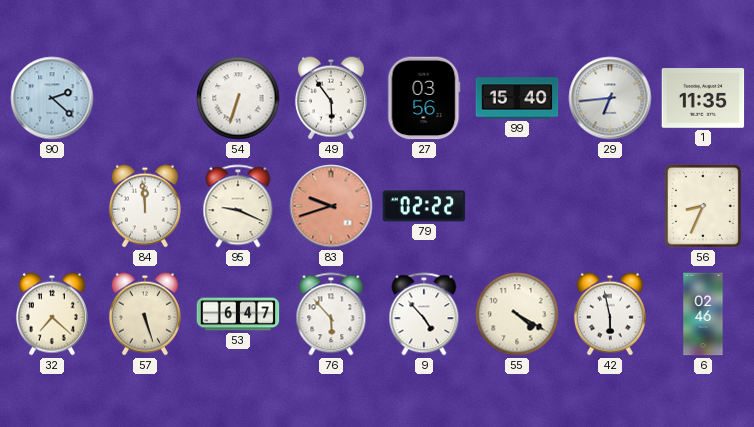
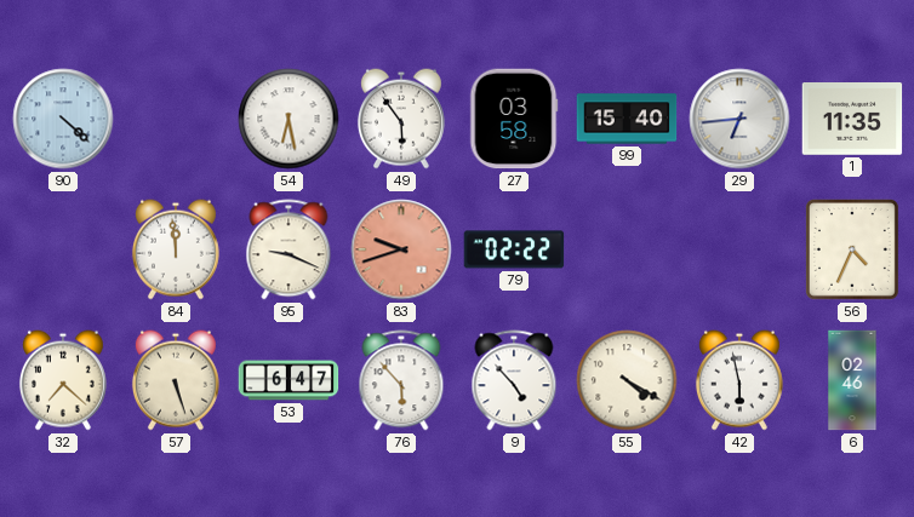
90: 2:22 -> 4:22 (63, 119)
54: 6:33 -> 6:28 (289, 119)
27: 03:56 -> 03:58 (514, 119)
56: 8:34 -> 4:34 (852, 249)
